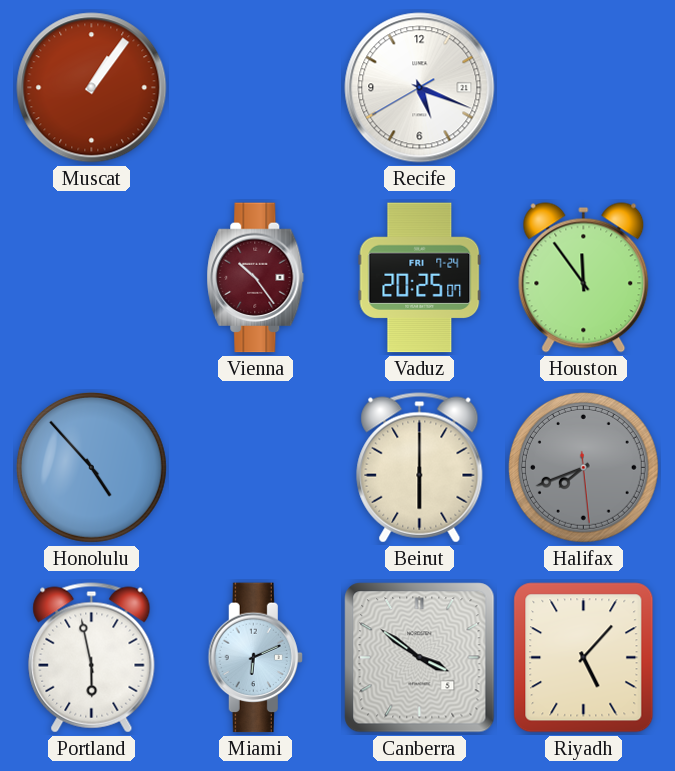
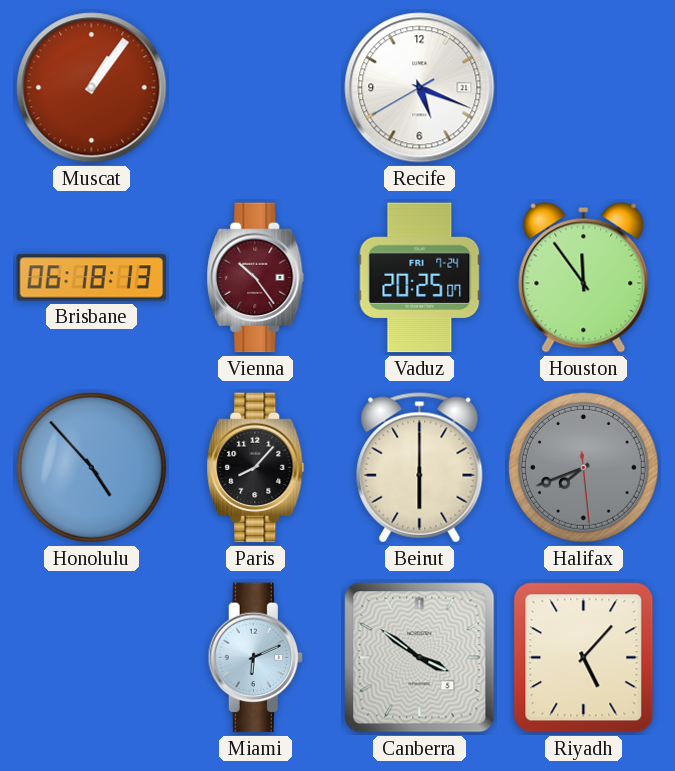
Brisbane: none -> 06:18 (92, 278)
Paris: none -> 8:07 (256, 468)
Portland: 5:58 -> none (92, 658)
